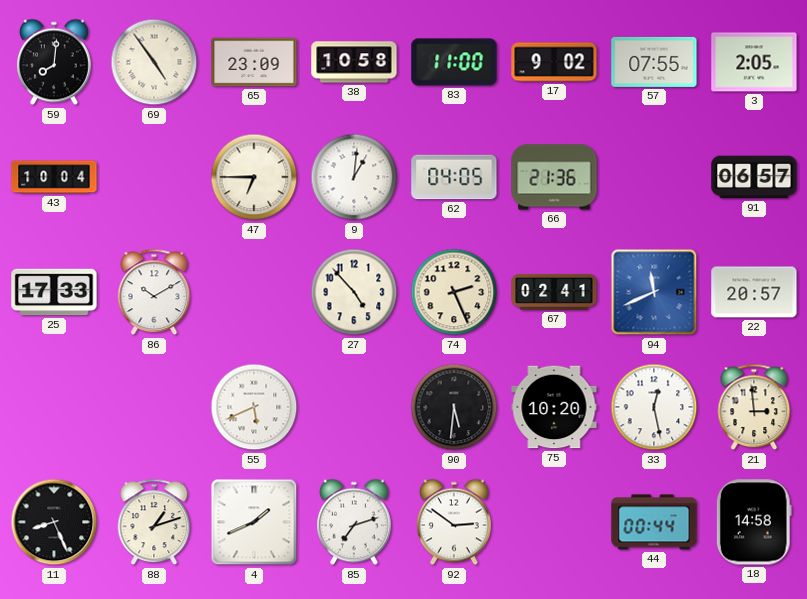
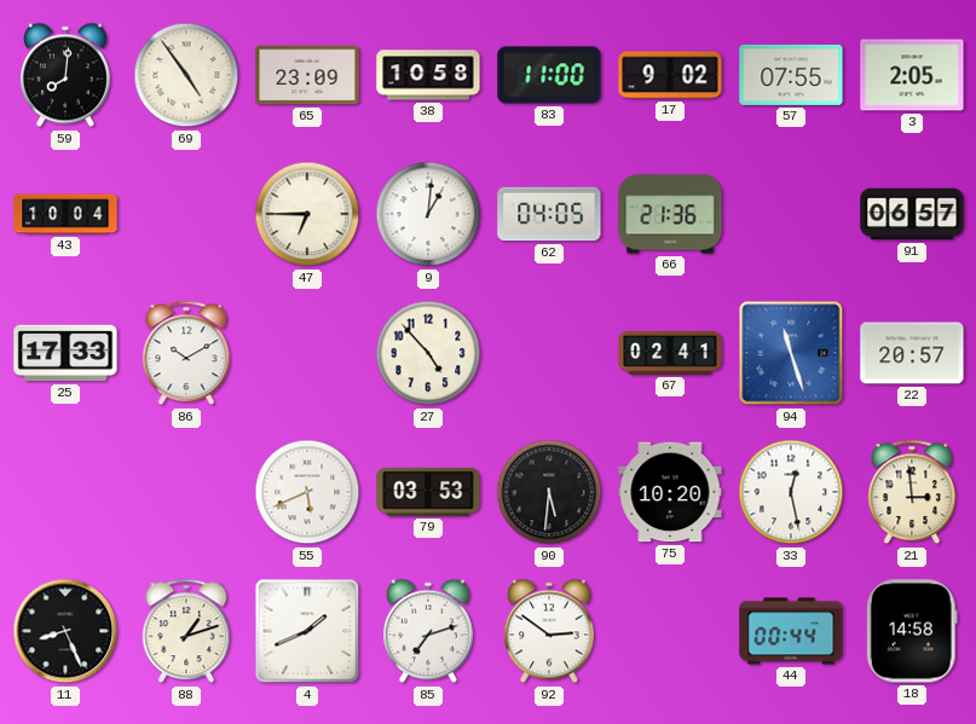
74: 2:26 -> none (454, 292)
94: 11:41 -> 11:27 (791, 353)
79: none -> 03:53 (428, 492)
